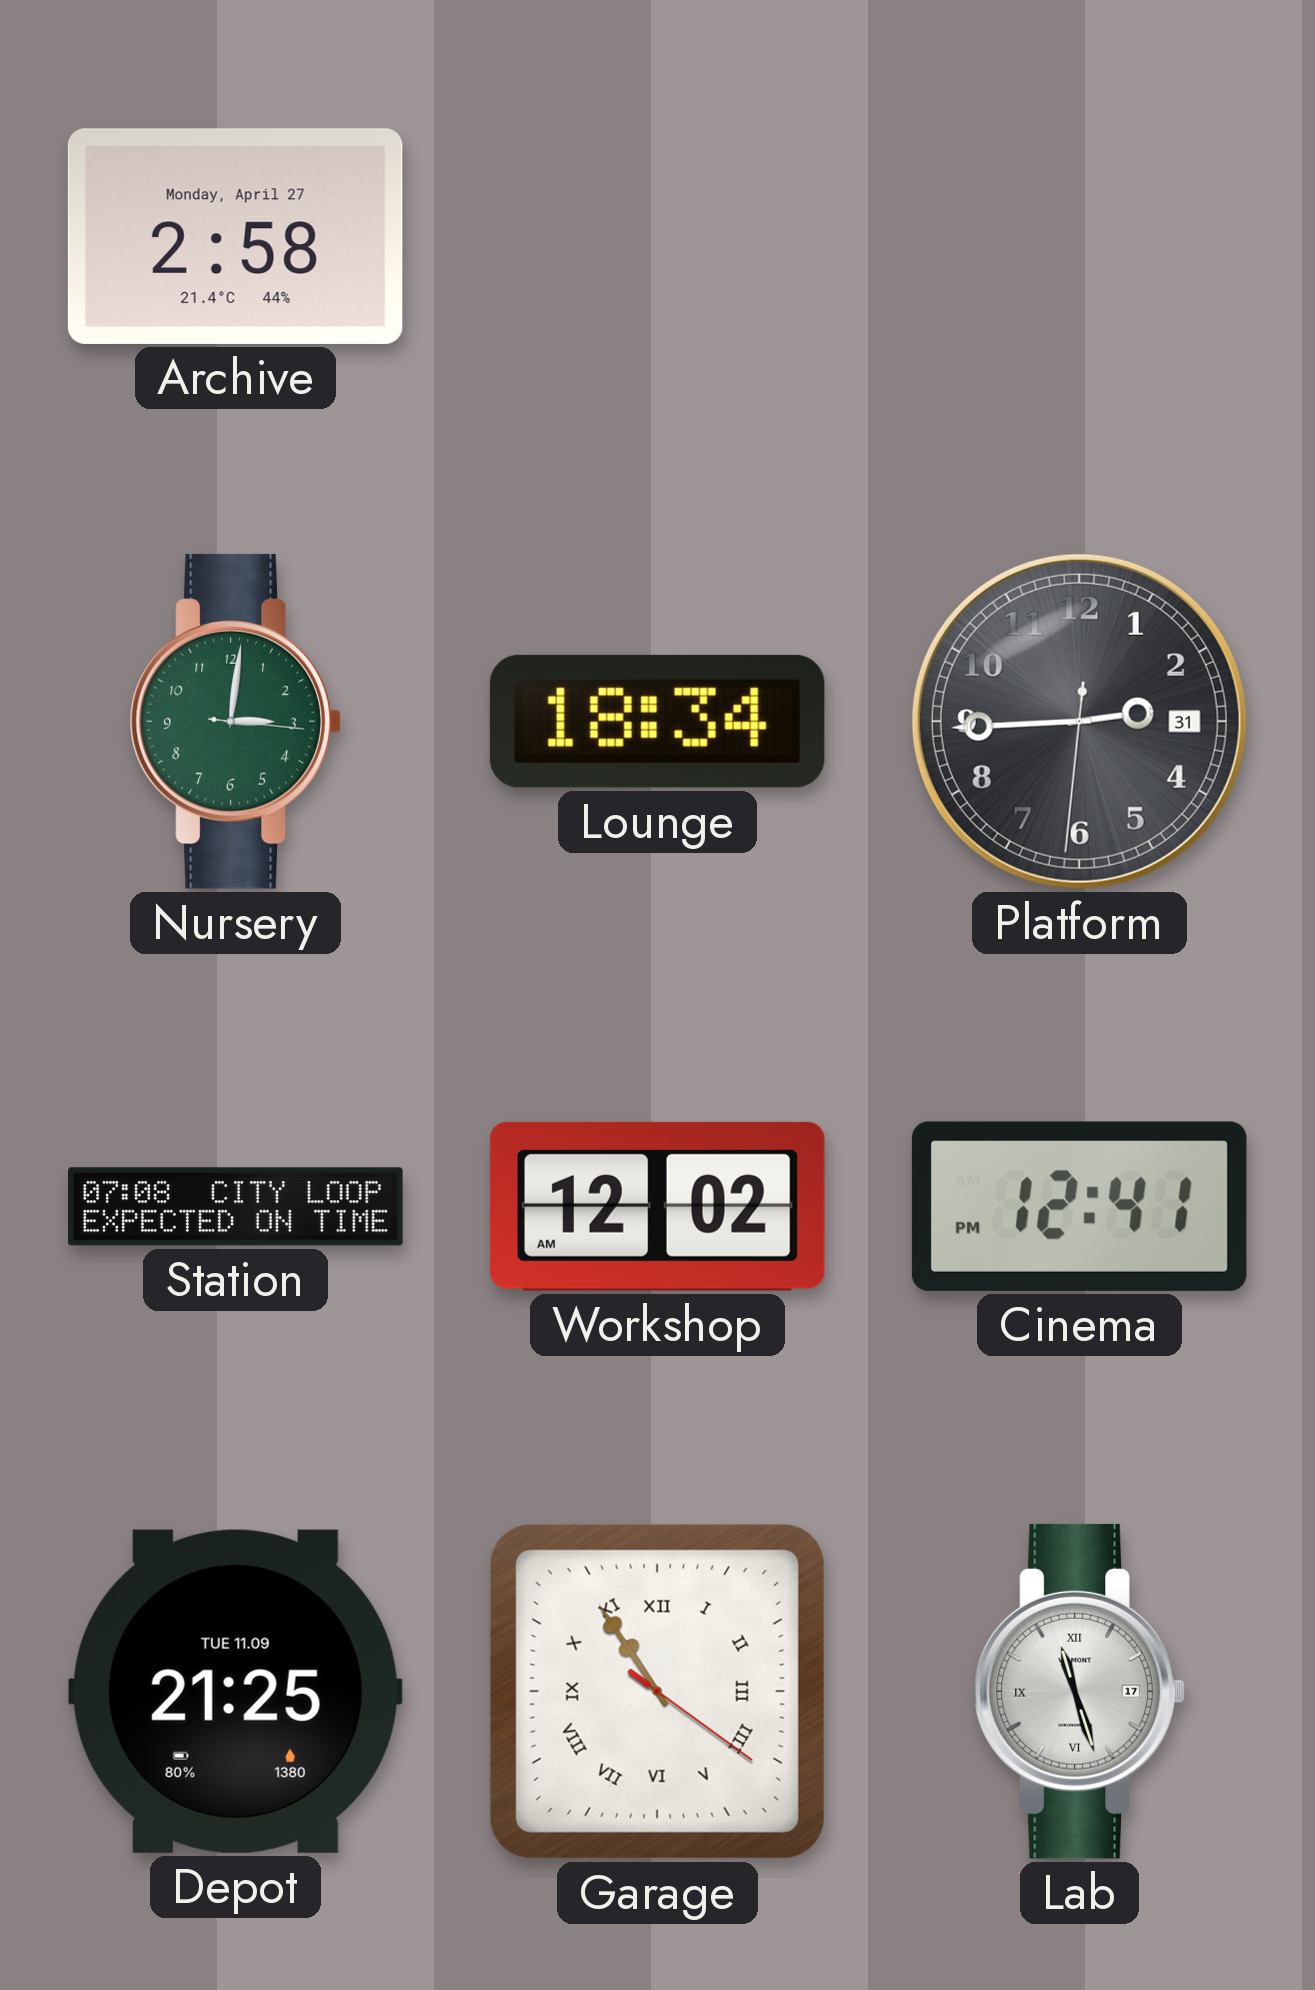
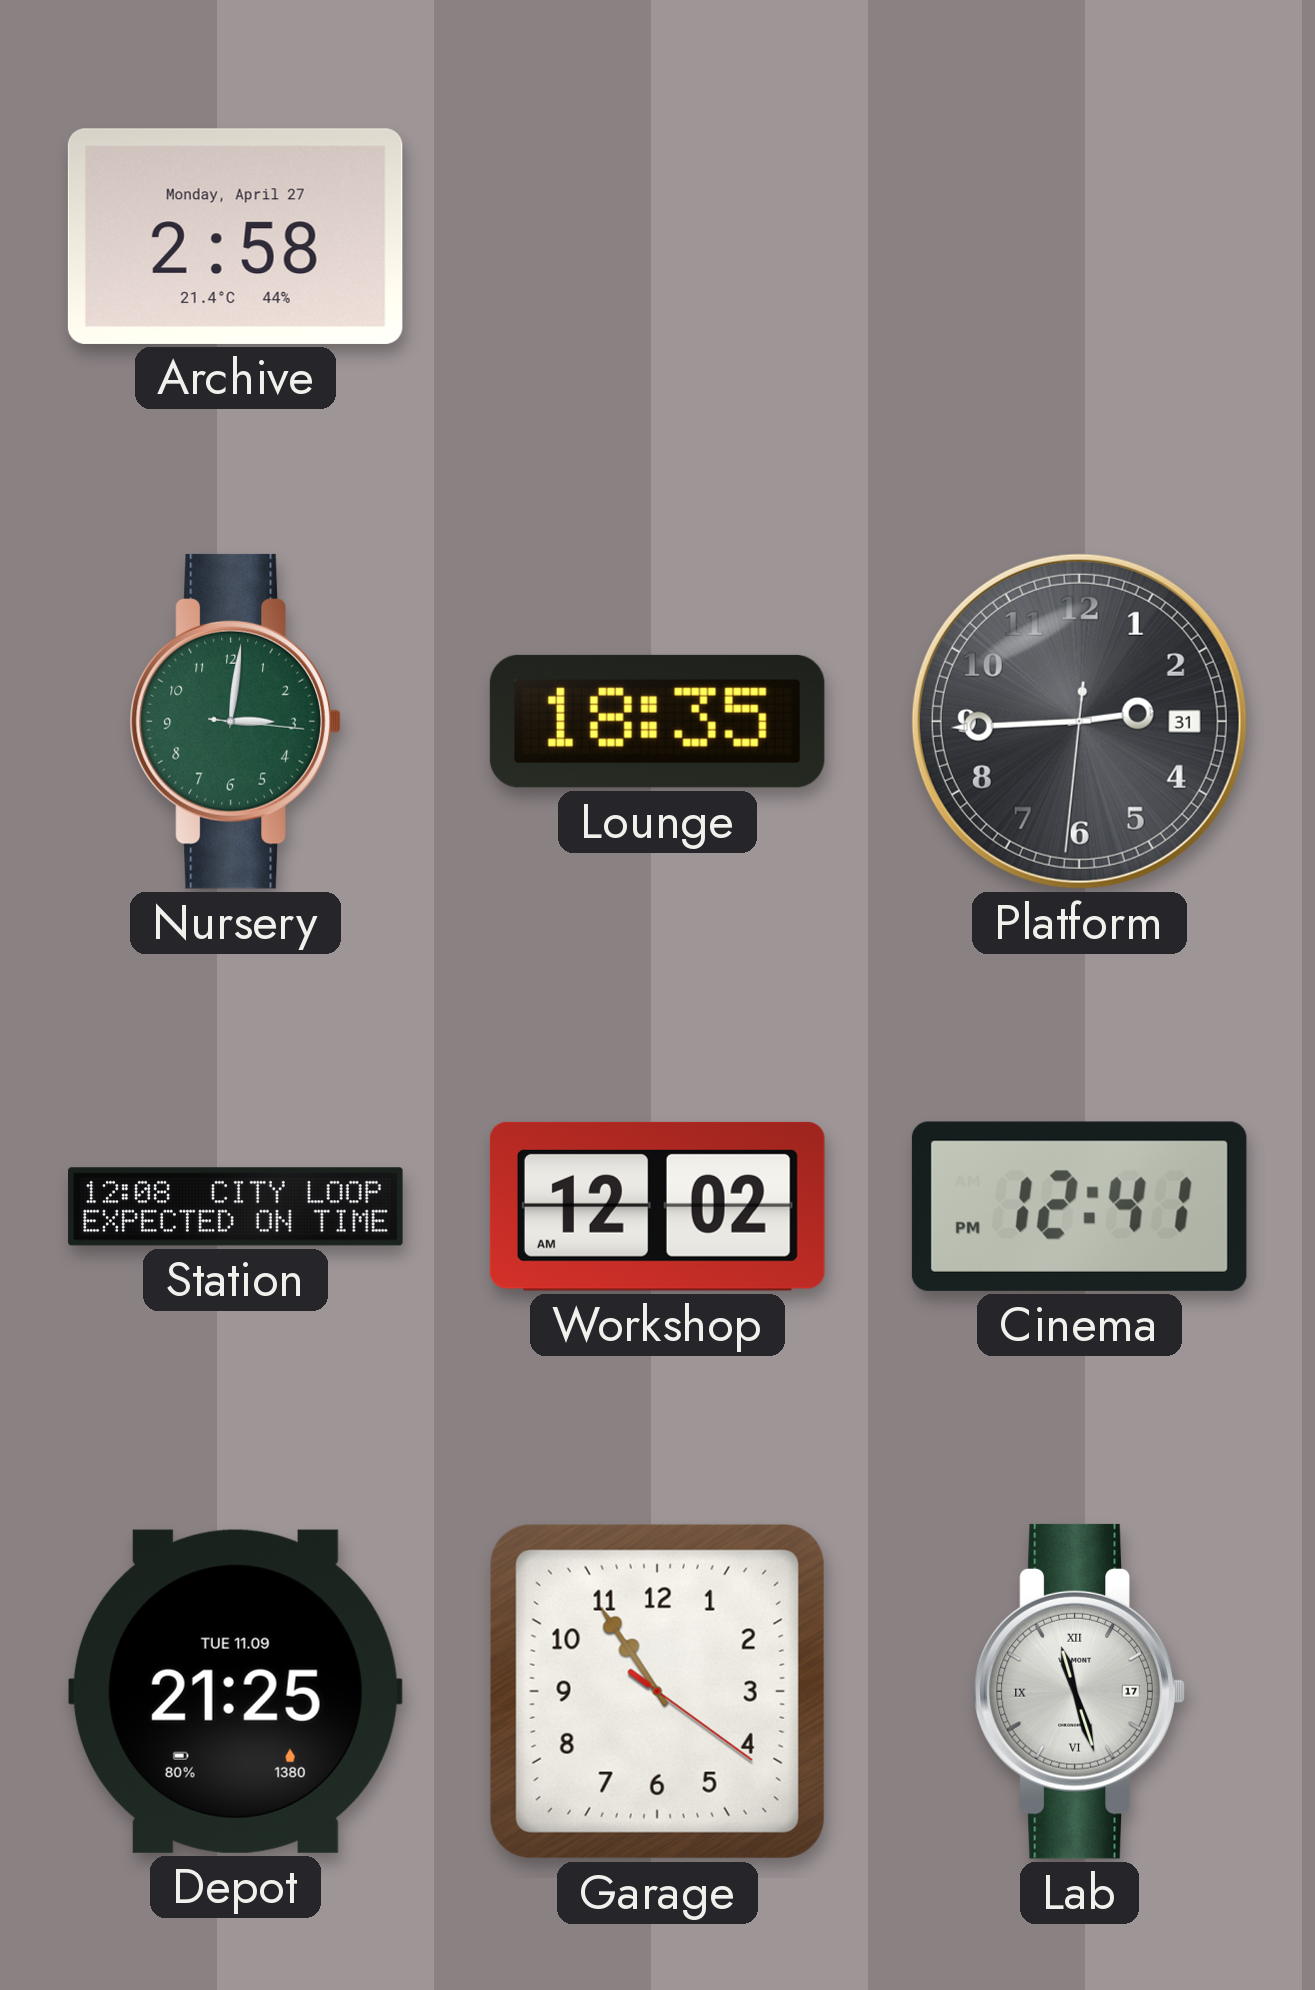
Lounge: 18:34 -> 18:35 (657, 721)
Station: 07:08 -> 12:08 (236, 1207)
Garage numerals: Roman -> Arabic (657, 1691)
